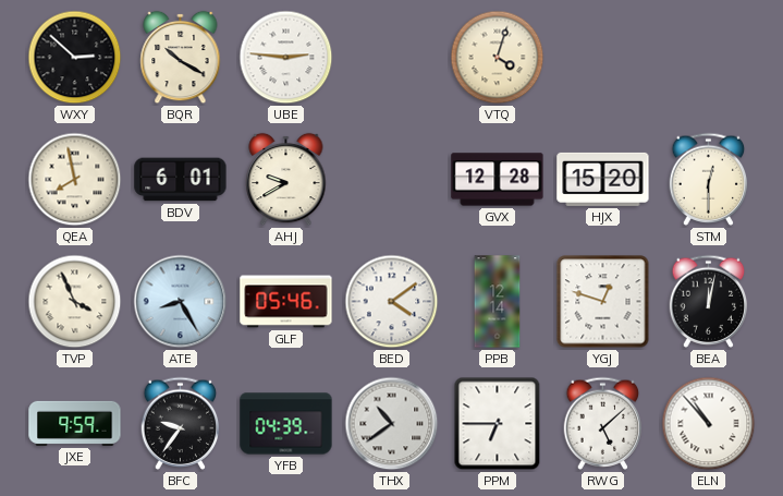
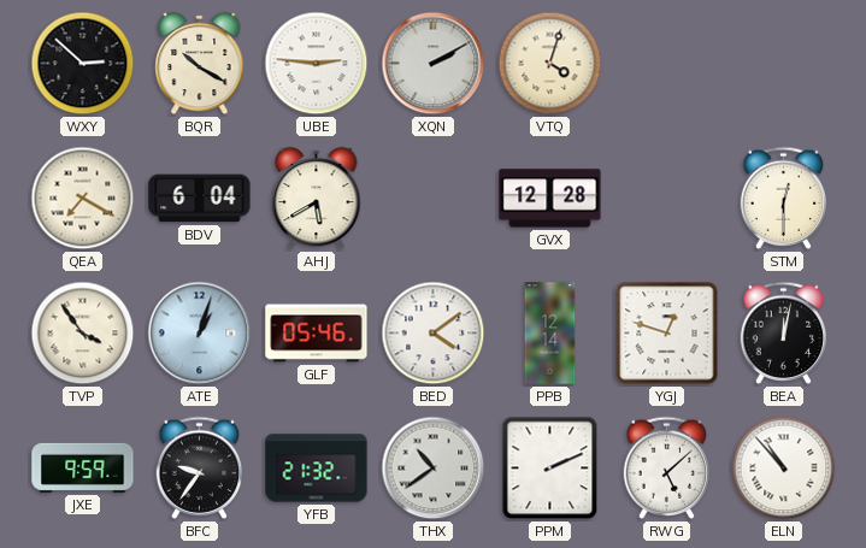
XQN: none -> 2:10 (434, 64)
QEA: 7:58 -> 7:20 (83, 199)
BDV: 6:01 -> 6:04 (200, 199)
AHJ: 9:40 -> 5:40 (317, 199)
HJX: 15:20 -> none (603, 179)
TVP: 3:56 -> 3:54 (83, 334)
ATE: 8:25 -> 1:03 (200, 334)
YFB: 04:39 -> 21:32 (317, 469)
PPM: 6:45 -> 2:11 (550, 469)
